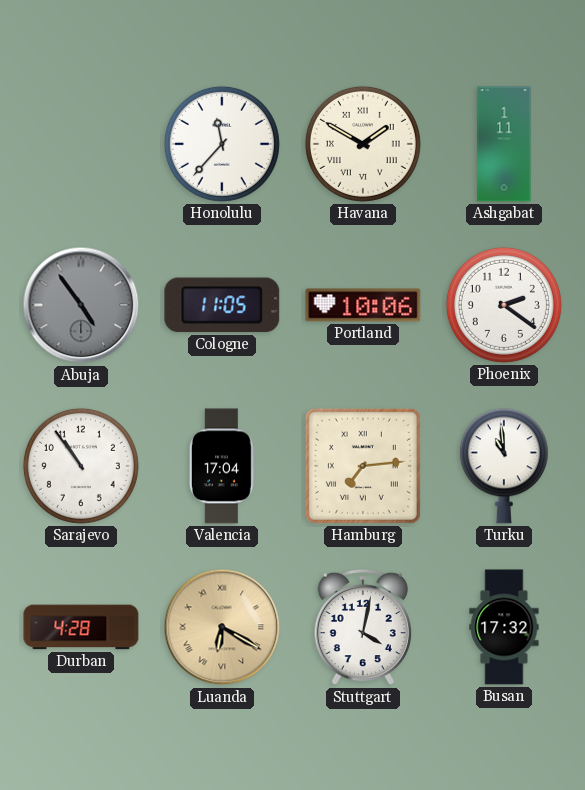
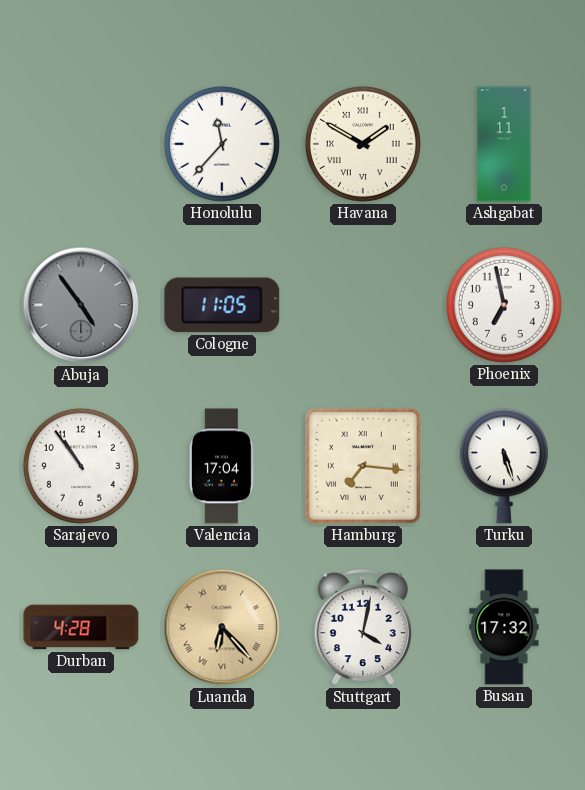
Portland: 10:06 -> none (363, 305)
Phoenix: 2:21 -> 6:58 (504, 305)
Hamburg: 7:14 -> 7:16 (363, 466)
Turku: 10:59 -> 5:27 (504, 466)
Luanda: 6:20 -> 6:23 (222, 627)
